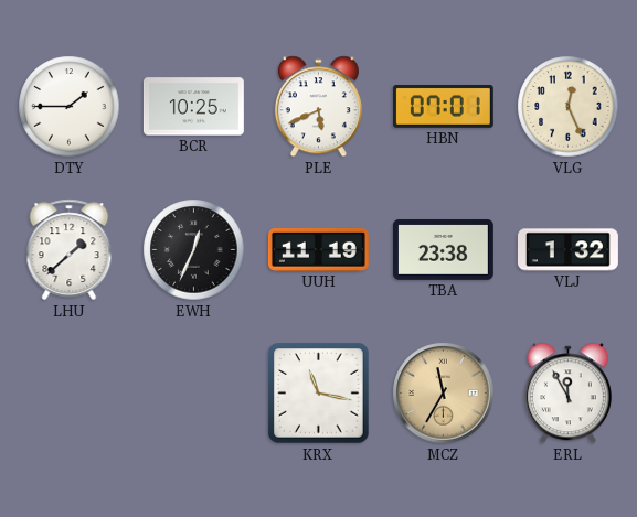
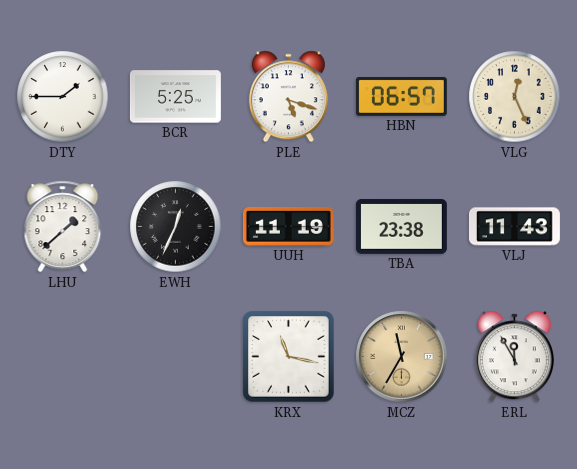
BCR: 10:25 -> 5:25 (175, 97)
PLE: 5:41 -> 5:18 (288, 97)
HBN: 07:01 -> 06:57 (401, 96)
VLJ: 1:32 -> 11:43 (514, 227)
